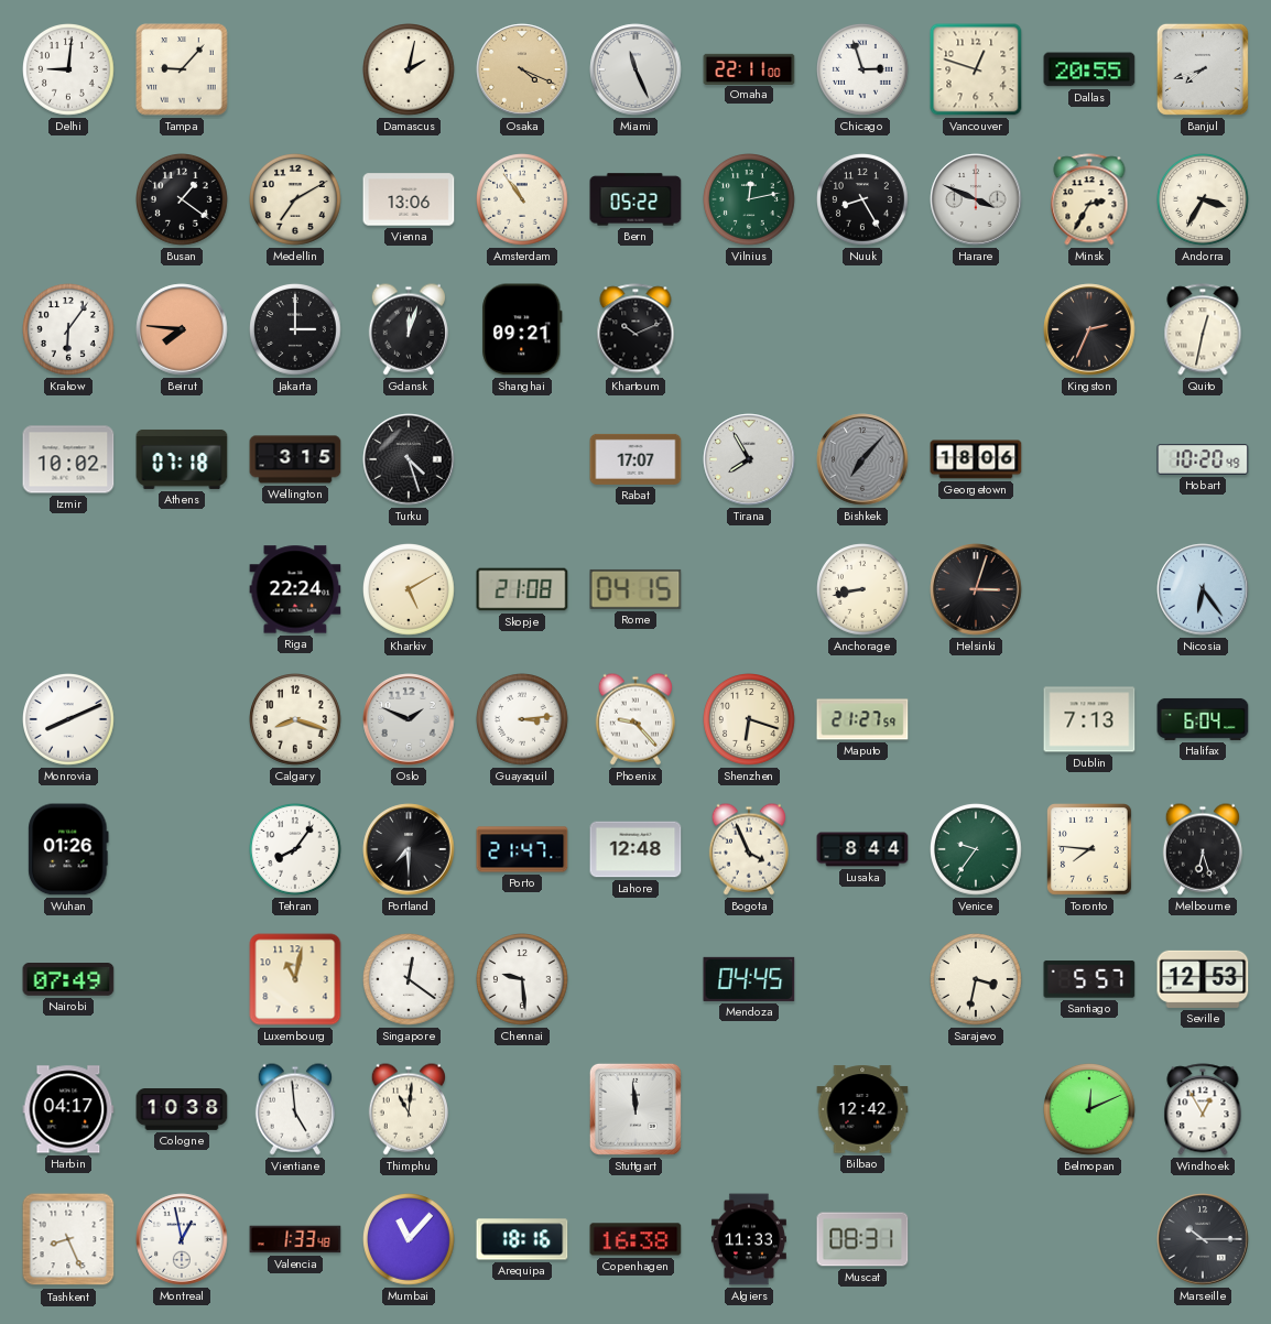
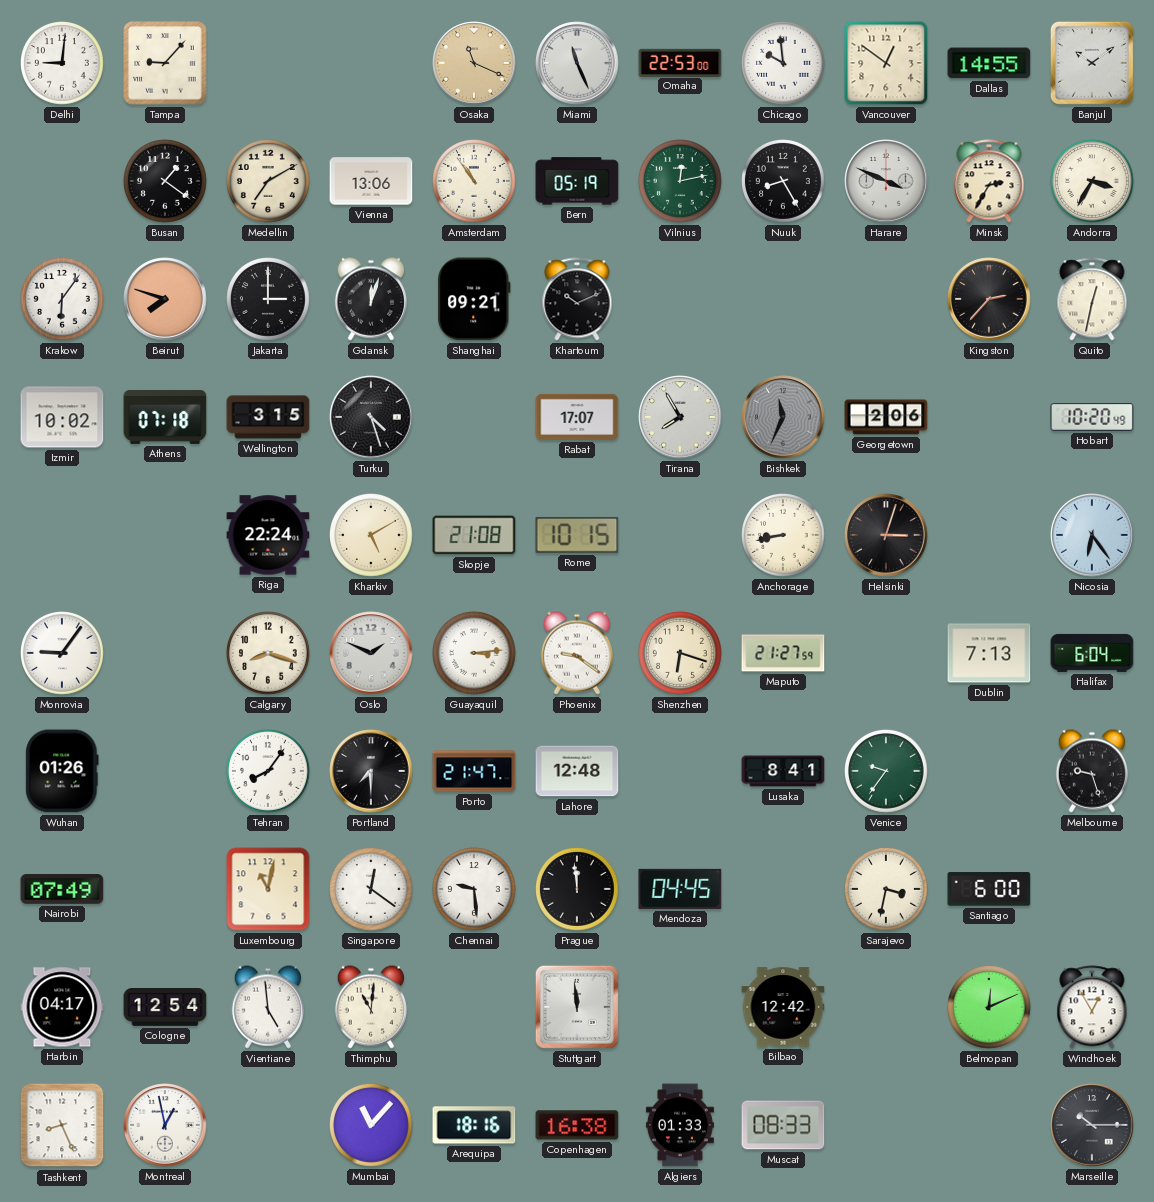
Damascus: 2:02 -> none (410, 70)
Osaka: 4:19 -> 11:19 (474, 63)
Omaha: 22:11 -> 22:53 (680, 62)
Chicago: 2:57 -> 9:59 (784, 64)
Vancouver: 12:48 -> 12:51 (886, 63)
Dallas: 20:55 -> 14:55 (989, 63)
Banjul: 7:42 -> 10:09 (1092, 63)
Bern: 05:22 -> 05:19 (577, 181)
Beirut: 7:46 -> 7:48 (165, 299)
Kingston: 2:34 -> 2:37 (989, 299)
Bishkek: 7:07 -> 11:34 (783, 417)
Georgetown: 18:06 -> 2:06 (886, 417)
Rome: 04:15 -> 10:15 (577, 535)
Monrovia: 8:11 -> 9:06 (63, 654)
Phoenix: 9:23 -> 9:21 (577, 653)
Bogota: 3:56 -> none (749, 849)
Lusaka: 8:44 -> 8:41 (783, 771)
Toronto: 7:46 -> none (1090, 850)
Melbourne: 6:27 -> 9:27 (1092, 771)
Prague: none -> 11:59 (578, 890)
Santiago: 5:57 -> 6:00 (989, 889)
Seville: 12:53 -> none (1203, 979)
Cologne: 10:38 -> 12:54 (165, 1007)
Valencia: 1:33 -> none (295, 1239)
Algiers: 11:33 -> 01:33 (680, 1125)
Muscat: 08:31 -> 08:33 (783, 1125)
